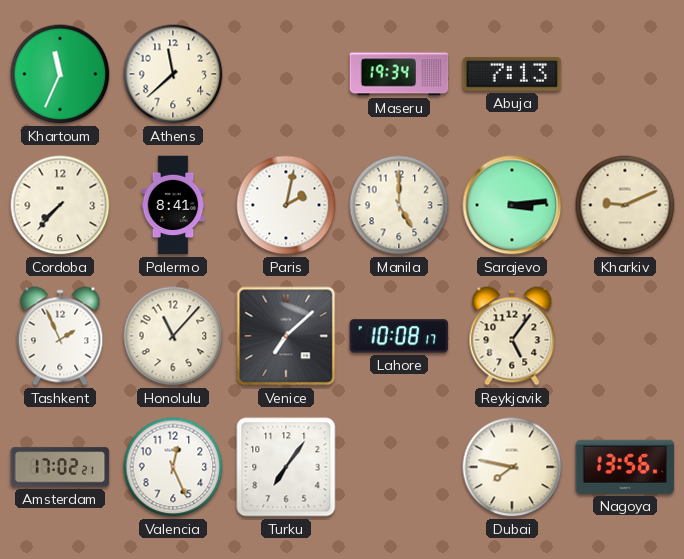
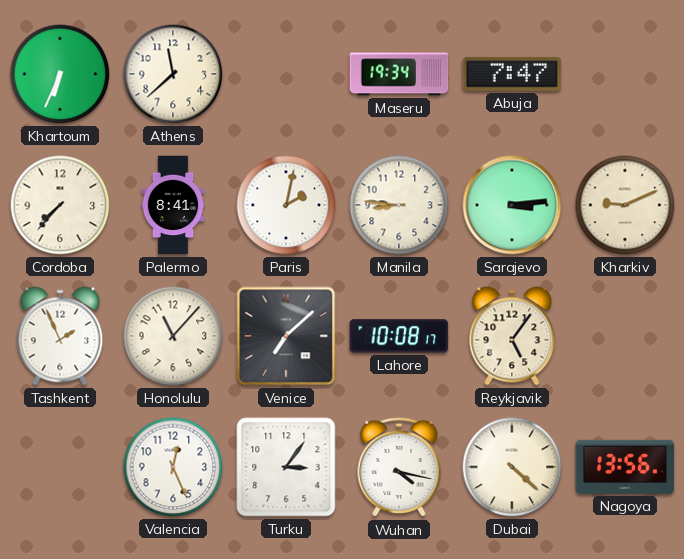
Khartoum: 11:34 -> 6:34 (60, 74)
Abuja: 7:13 -> 7:47 (512, 74)
Manila: 5:00 -> 8:46 (399, 205)
Amsterdam: 17:02 -> none (60, 467)
Turku: 7:06 -> 3:06 (286, 467)
Wuhan: none -> 4:17 (399, 467)
Dubai: 7:47 -> 4:22 (512, 467)
